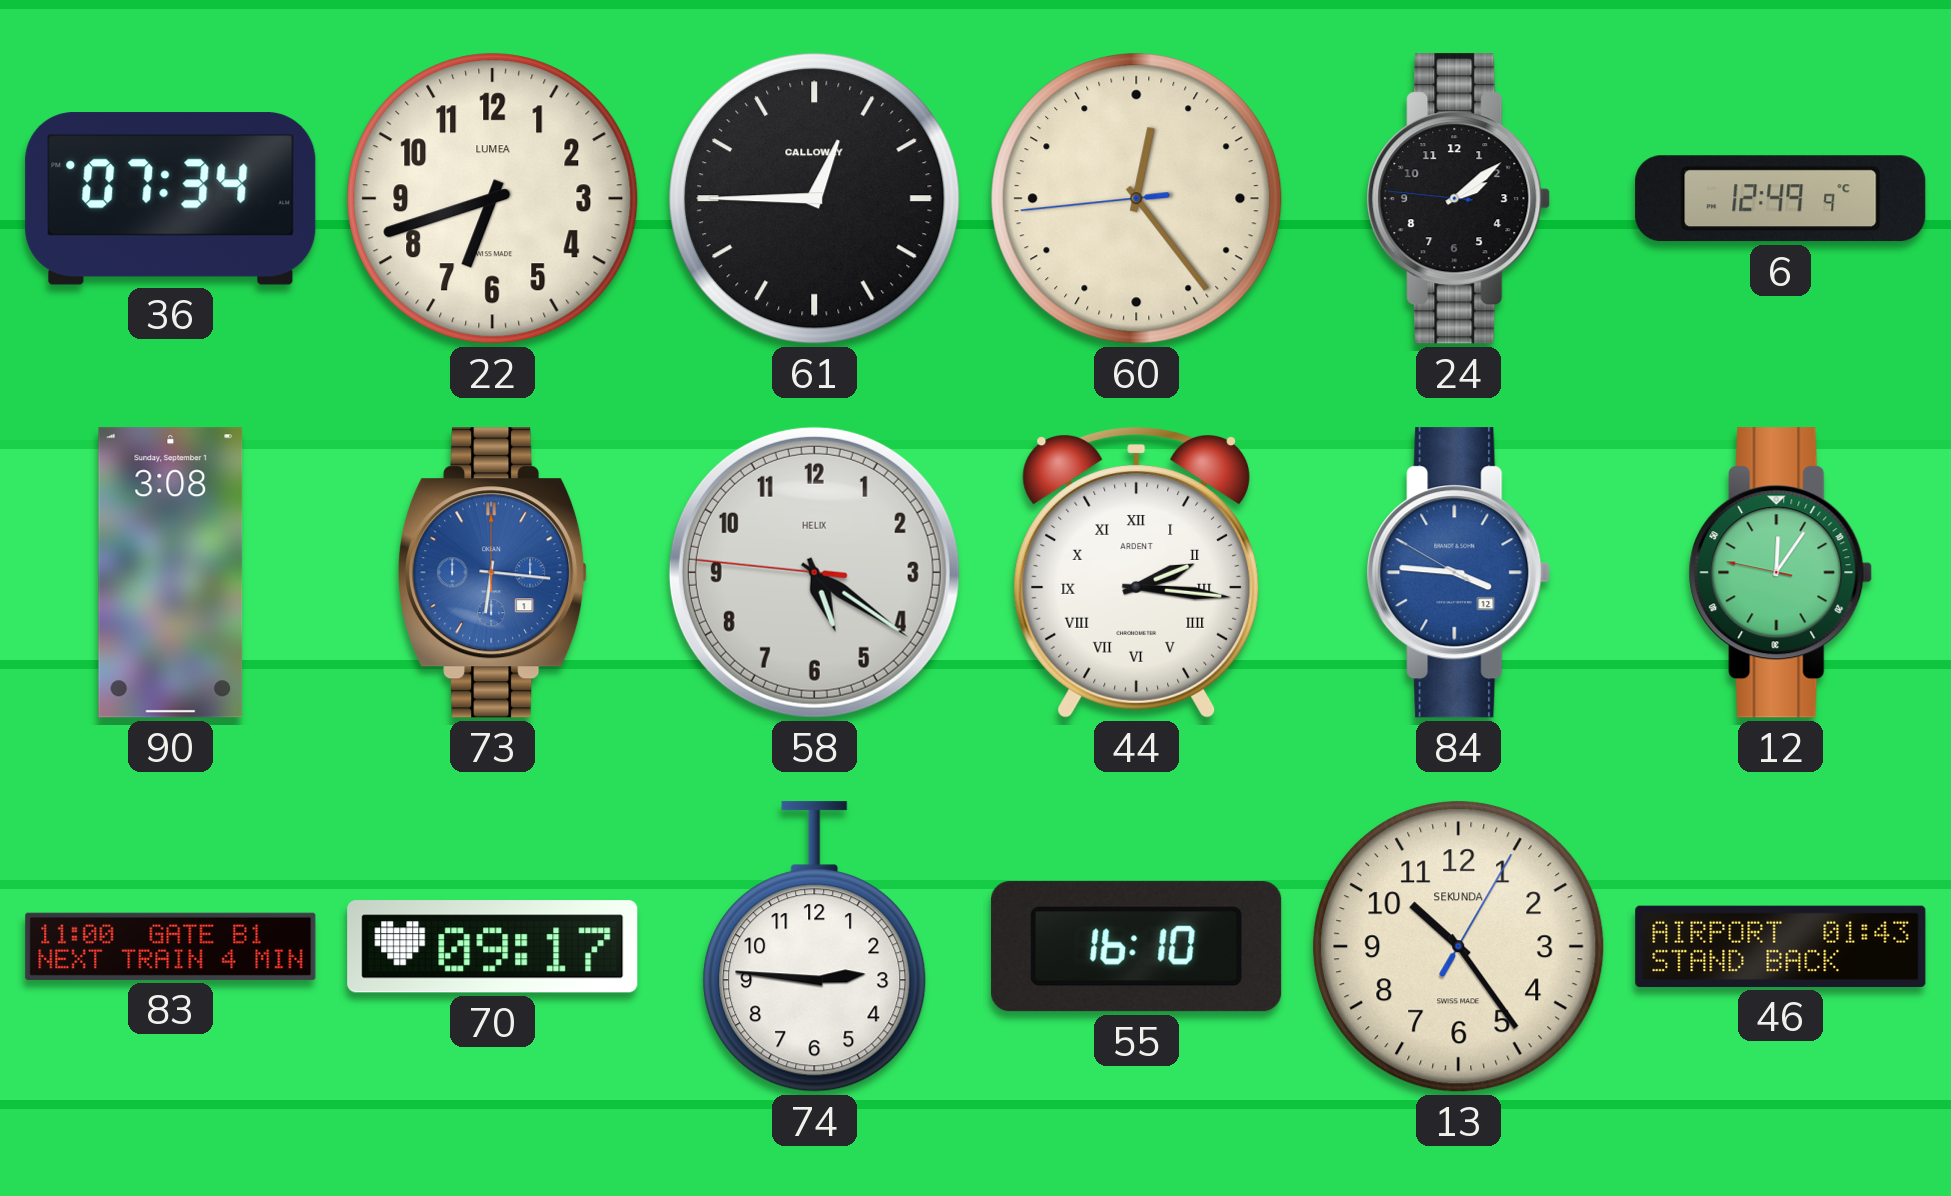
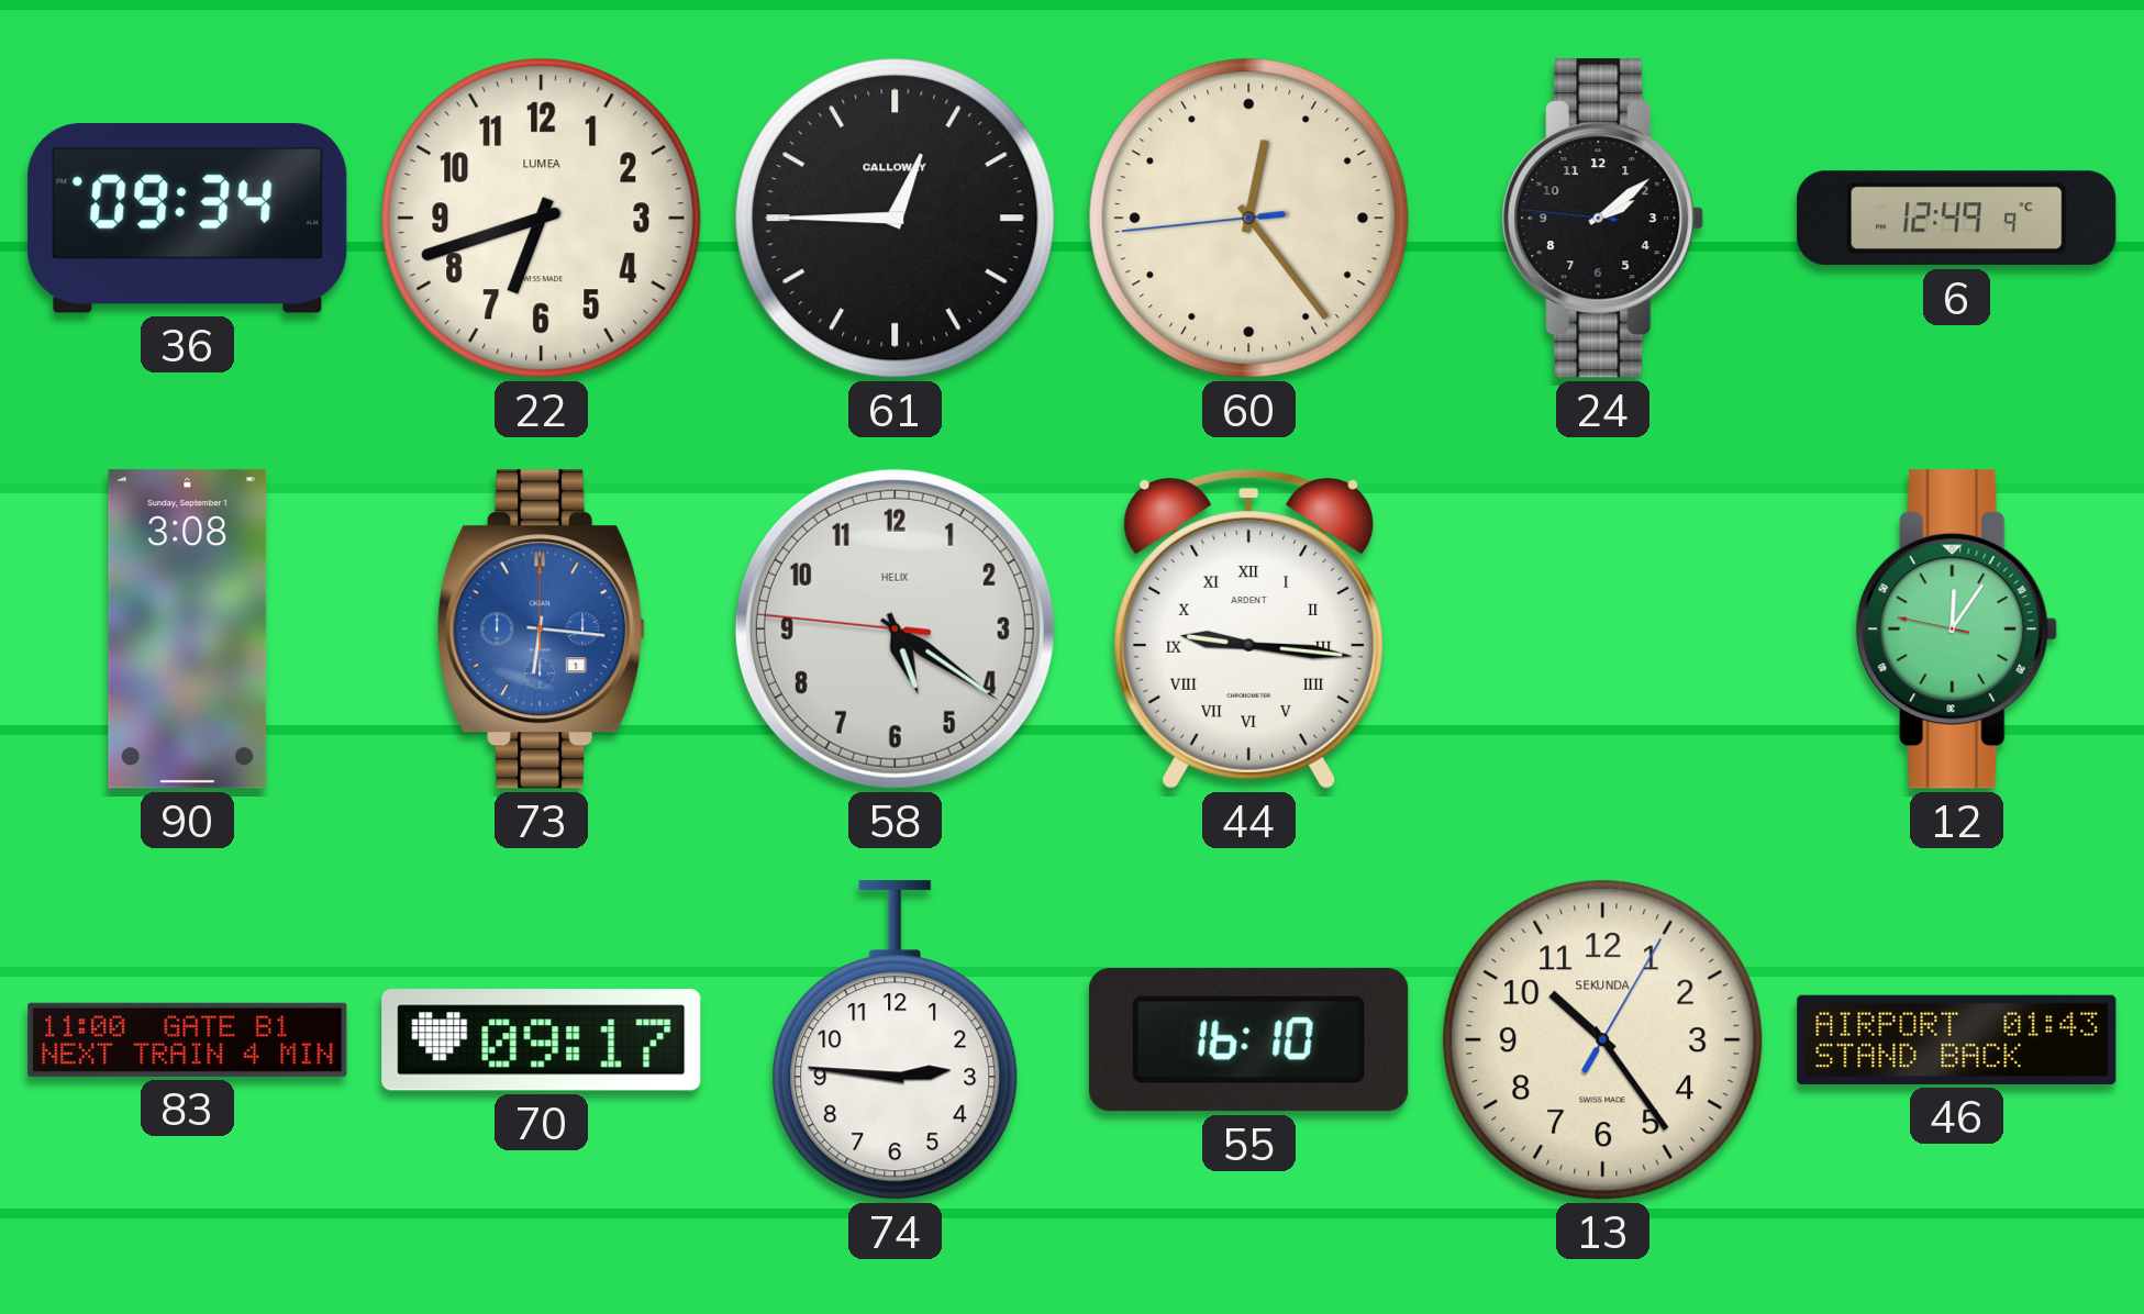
36: 07:34 -> 09:34 (188, 219)
44: 2:16 -> 9:16 (1248, 628)
84: 3:45 -> none (1459, 573)
